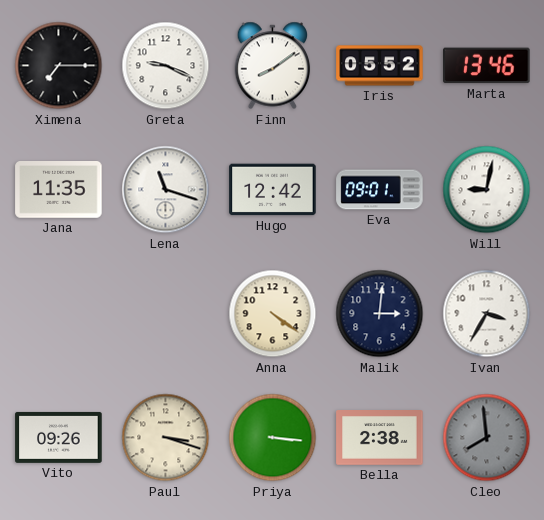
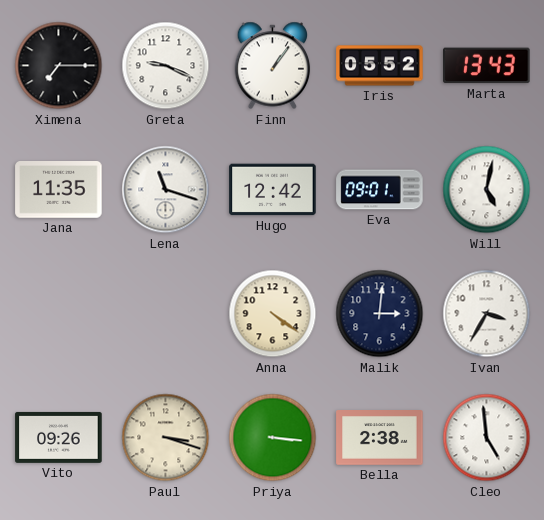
Finn: 8:09 -> 1:06 (273, 66)
Marta: 13:46 -> 13:43 (487, 66)
Will: 9:02 -> 5:02 (487, 190)
Cleo: 7:59 -> 4:59 (487, 438)
Cleo dial: grey -> white (487, 438)
